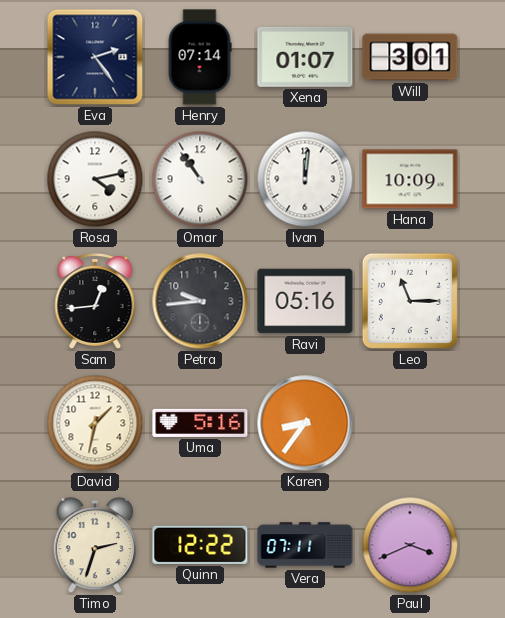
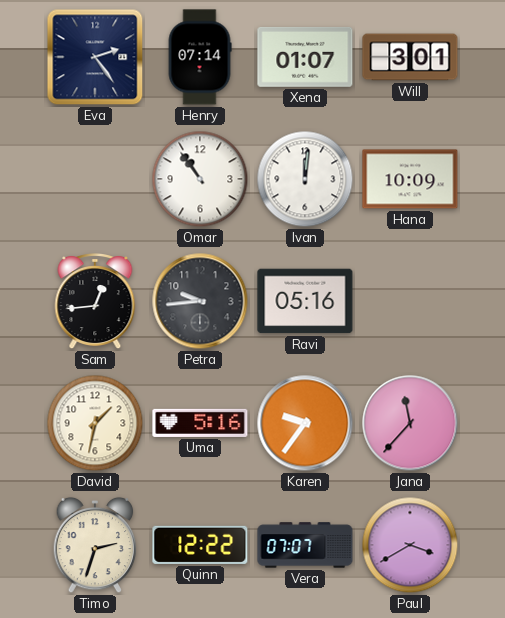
Rosa: 4:13 -> none (95, 179)
Leo: 11:15 -> none (410, 301)
Karen: 8:36 -> 9:36 (305, 423)
Jana: none -> 11:37 (410, 423)
Vera: 07:11 -> 07:07 (305, 545)
Paul: 3:41 -> 3:40 (410, 545)
